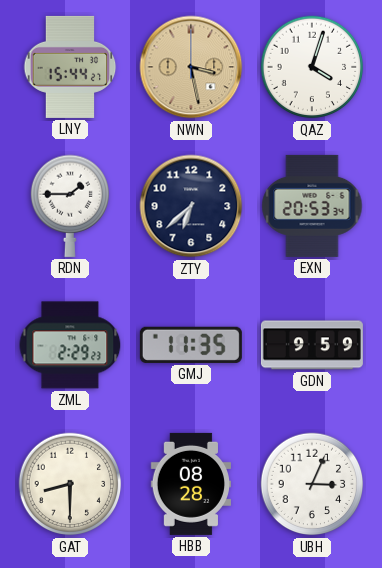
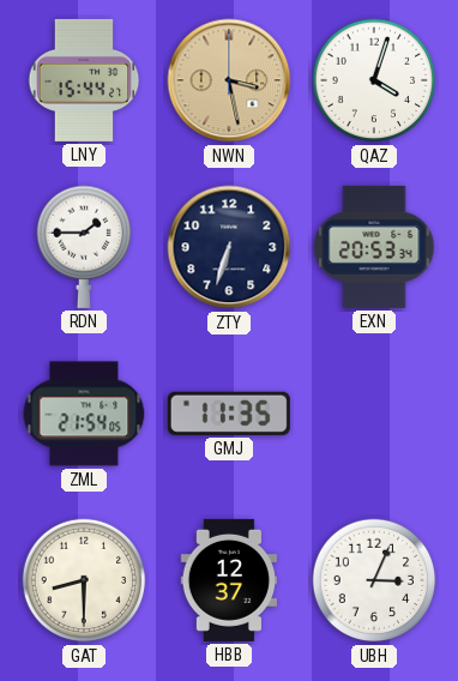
ZTY: 6:38 -> 6:33 (229, 247)
ZML: 2:29 -> 21:54 (84, 414)
GDN: 9:59 -> none (312, 345)
HBB: 08:28 -> 12:37 (228, 580)
